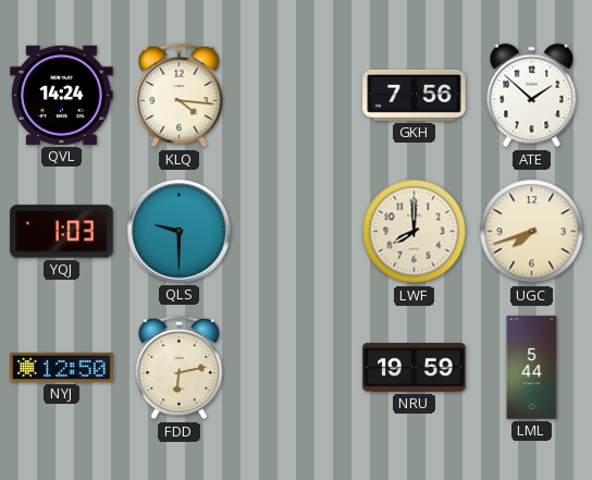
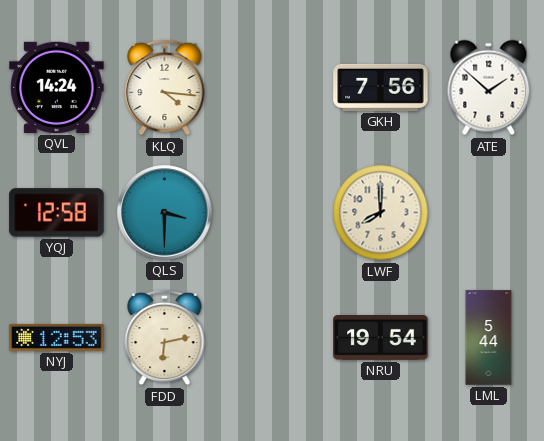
YQJ: 1:03 -> 12:58 (57, 213)
QLS: 9:30 -> 3:30 (165, 213)
UGC: 7:42 -> none (532, 232)
NYJ: 12:50 -> 12:53 (57, 337)
NRU: 19:59 -> 19:54 (381, 338)
